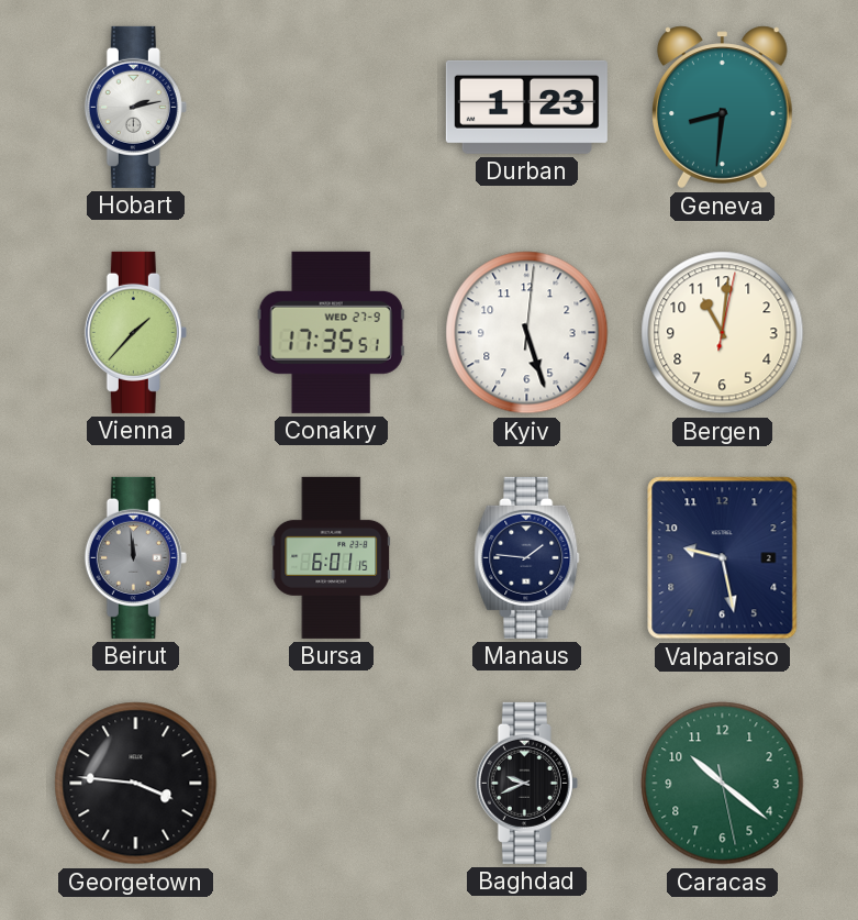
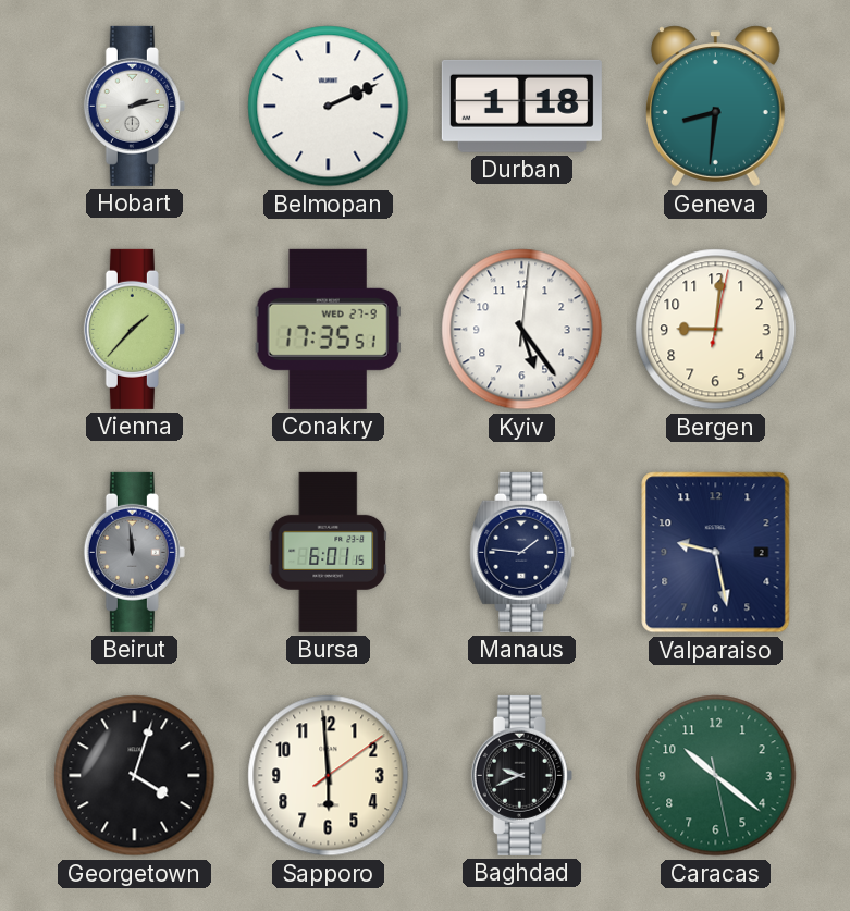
Belmopan: none -> 2:11 (329, 107)
Durban: 1:23 -> 1:18 (521, 106)
Kyiv: 5:27 -> 5:24 (522, 330)
Bergen: 11:01 -> 9:01 (716, 330)
Georgetown: 3:46 -> 4:03 (135, 776)
Sapporo: none -> 5:59 (329, 776)
